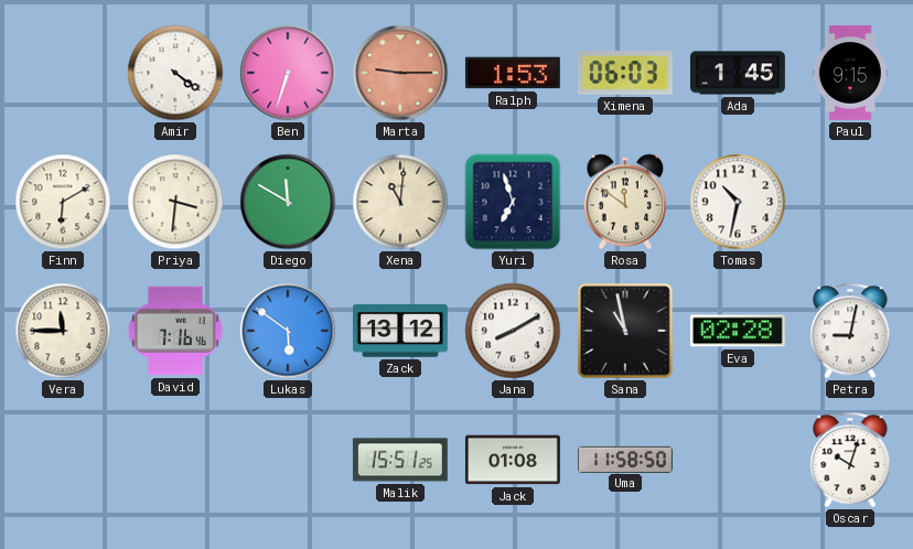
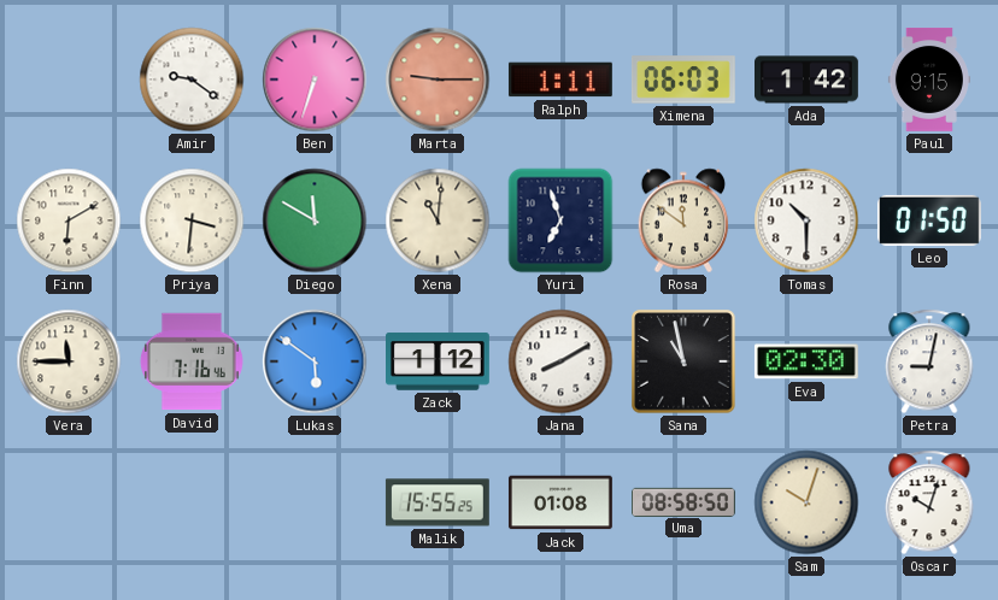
Amir: 4:21 -> 9:21 (192, 80)
Ralph: 1:53 -> 1:11 (560, 80)
Ada: 1:45 -> 1:42 (808, 80)
Tomas: 10:32 -> 10:30 (806, 220)
Leo: none -> 01:50 (929, 220)
Zack: 13:12 -> 1:12 (439, 361)
Eva: 02:28 -> 02:30 (806, 361)
Malik: 15:51 -> 15:55 (438, 502)
Uma: 11:58 -> 08:58 (685, 501)
Sam: none -> 10:03 (806, 502)
